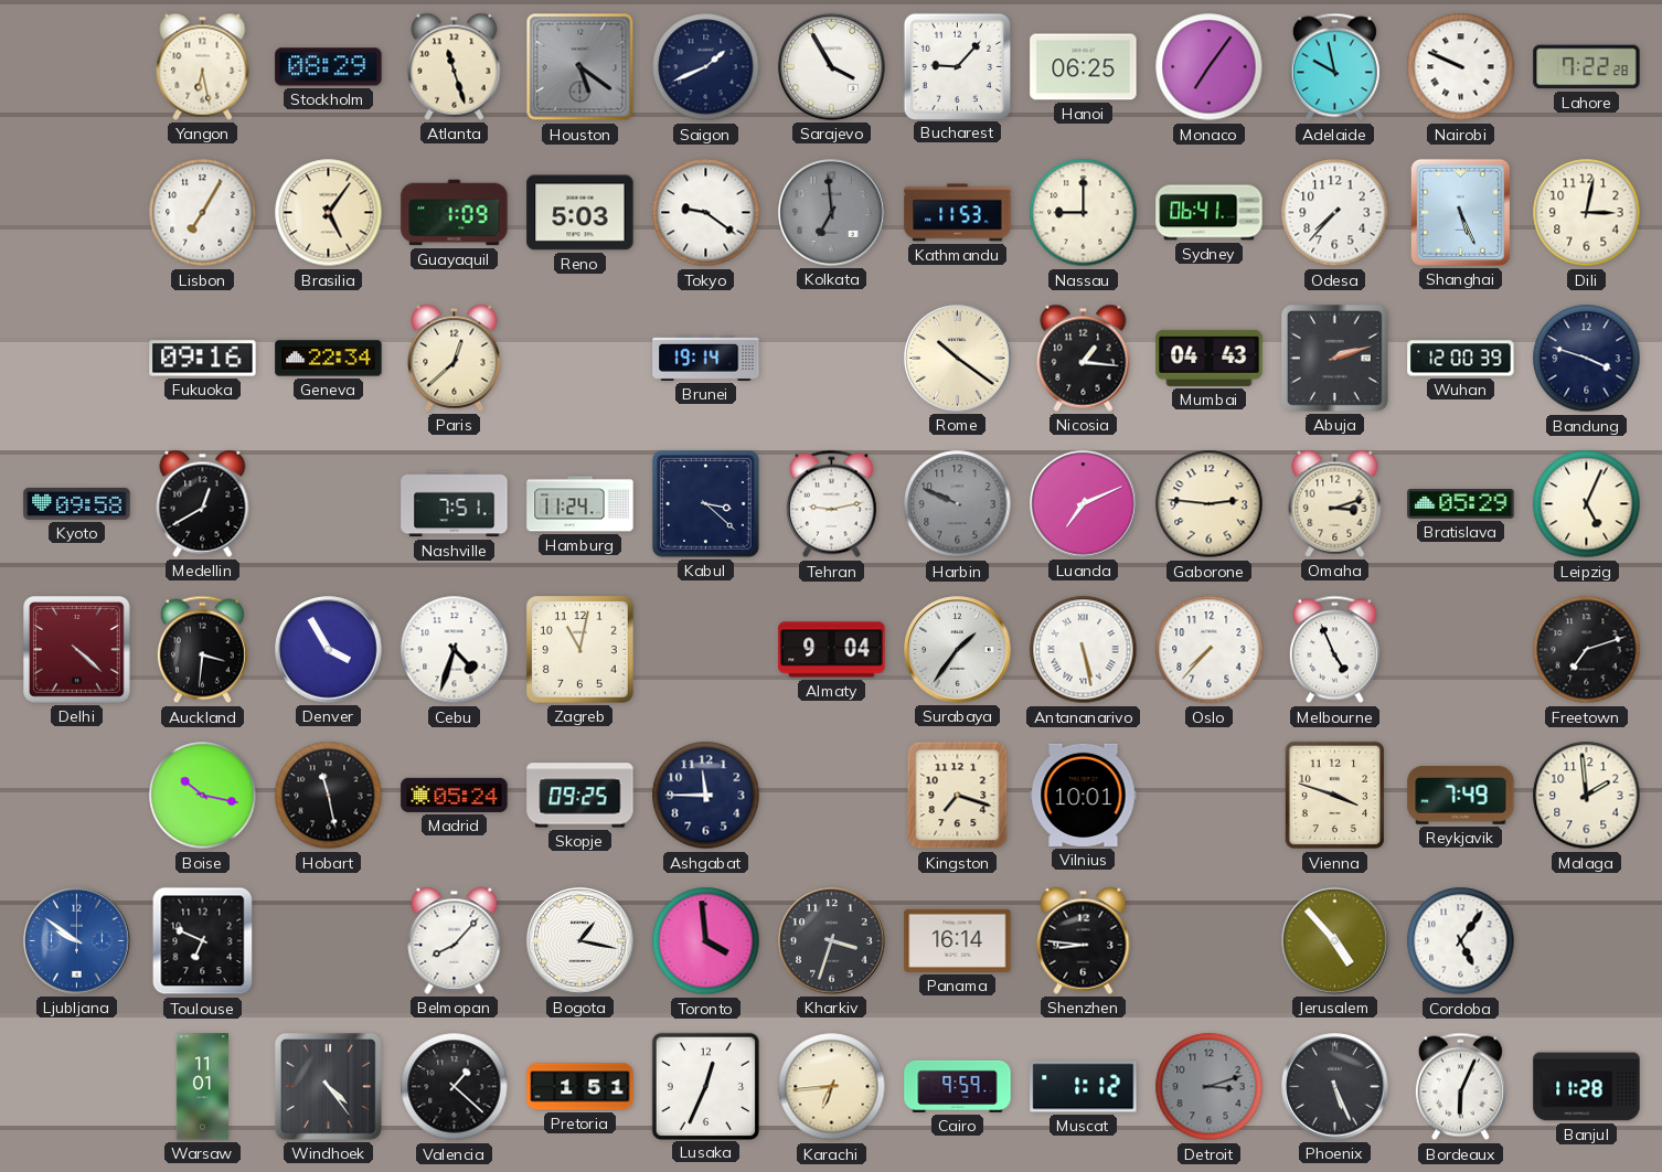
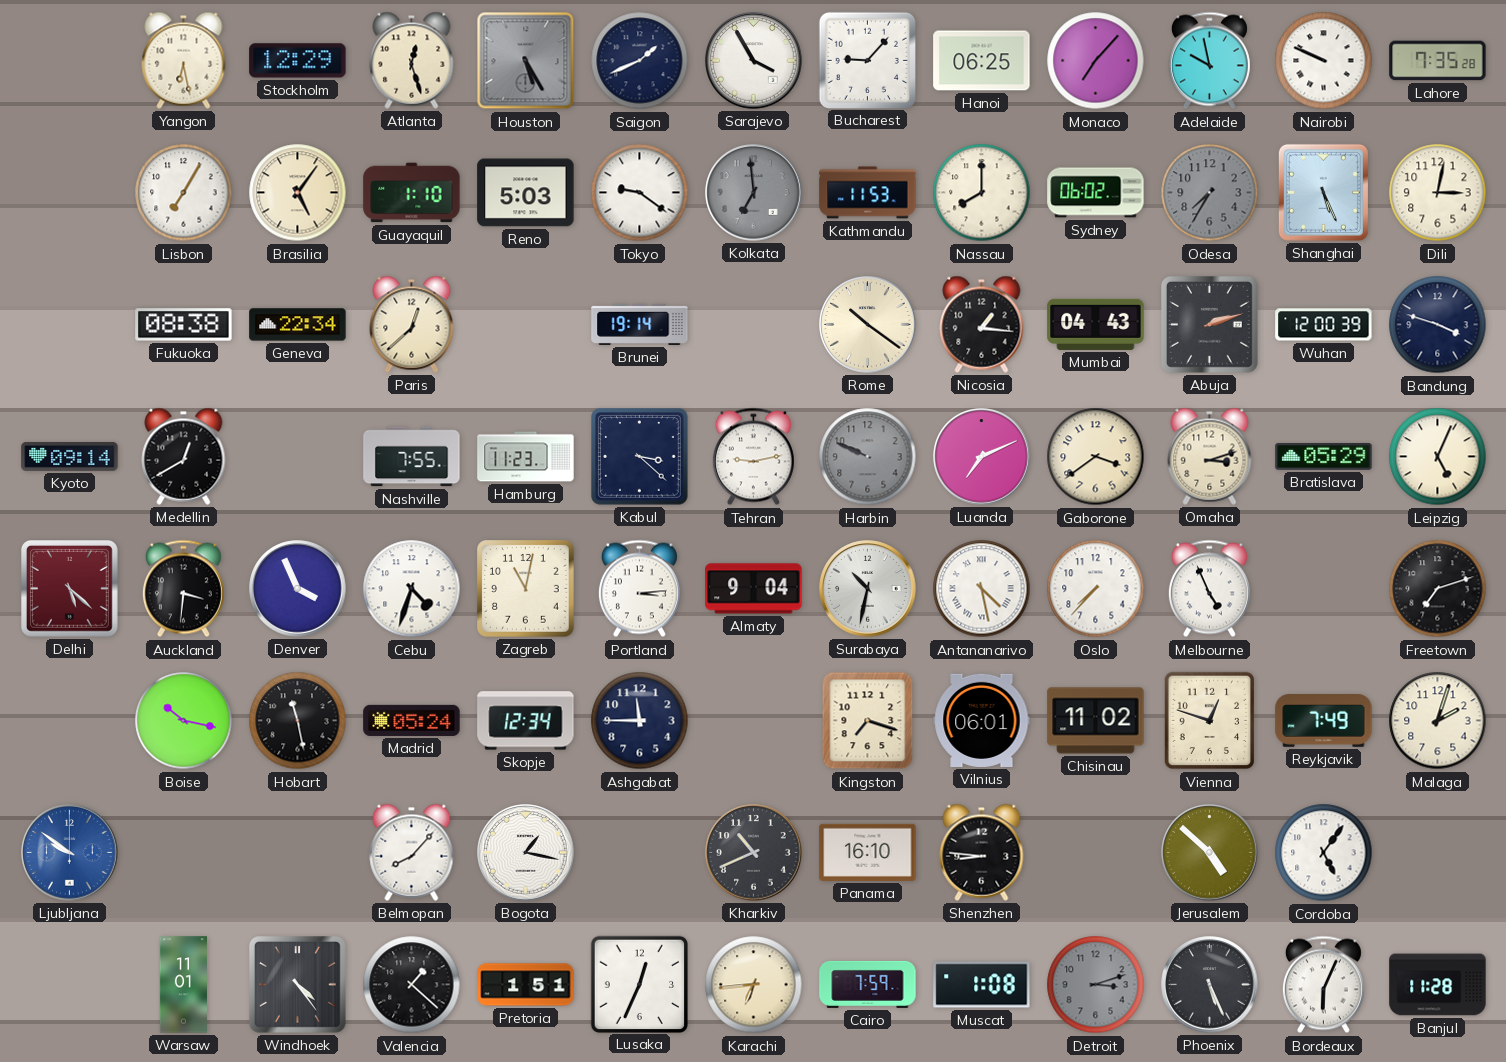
Stockholm: 08:29 -> 12:29 (298, 61)
Atlanta: 11:27 -> 12:27 (412, 60)
Houston: 5:21 -> 5:25 (526, 61)
Monaco: 7:06 -> 7:07 (1096, 61)
Lahore: 7:22 -> 7:35 (1438, 61)
Guayaquil: 1:09 -> 1:10 (412, 193)
Nassau: 9:00 -> 8:00 (982, 193)
Sydney: 06:41 -> 06:02 (1096, 193)
Odesa: 7:37 -> 7:35 (1210, 193)
Odesa dial: white -> grey (1210, 193)
Fukuoka: 09:16 -> 08:38 (184, 325)
Kyoto: 09:58 -> 09:14 (70, 457)
Nashville: 7:51 -> 7:55 (412, 457)
Hamburg: 11:24 -> 11:23 (526, 457)
Gaborone: 2:46 -> 3:39 (1096, 457)
Delhi: 4:22 -> 5:22 (70, 589)
Denver: 3:55 -> 3:56 (298, 589)
Portland: none -> 3:14 (639, 589)
Surabaya: 1:36 -> 10:32 (868, 589)
Antananarivo: 5:28 -> 4:28 (982, 589)
Skopje: 09:25 -> 12:34 (526, 721)
Vilnius: 10:01 -> 06:01 (982, 720)
Chisinau: none -> 11:02 (1096, 721)
Vienna: 3:48 -> 12:48 (1209, 721)
Malaga: 1:59 -> 2:03 (1438, 721)
Toulouse: 6:49 -> none (203, 941)
Toronto: 3:59 -> none (706, 941)
Kharkiv: 3:33 -> 10:41 (754, 853)
Panama: 16:14 -> 16:10 (868, 852)
Jerusalem: 4:53 -> 4:52 (1210, 853)
Cairo: 9:59 -> 7:59 (868, 984)
Muscat: 1:12 -> 1:08 (982, 985)
